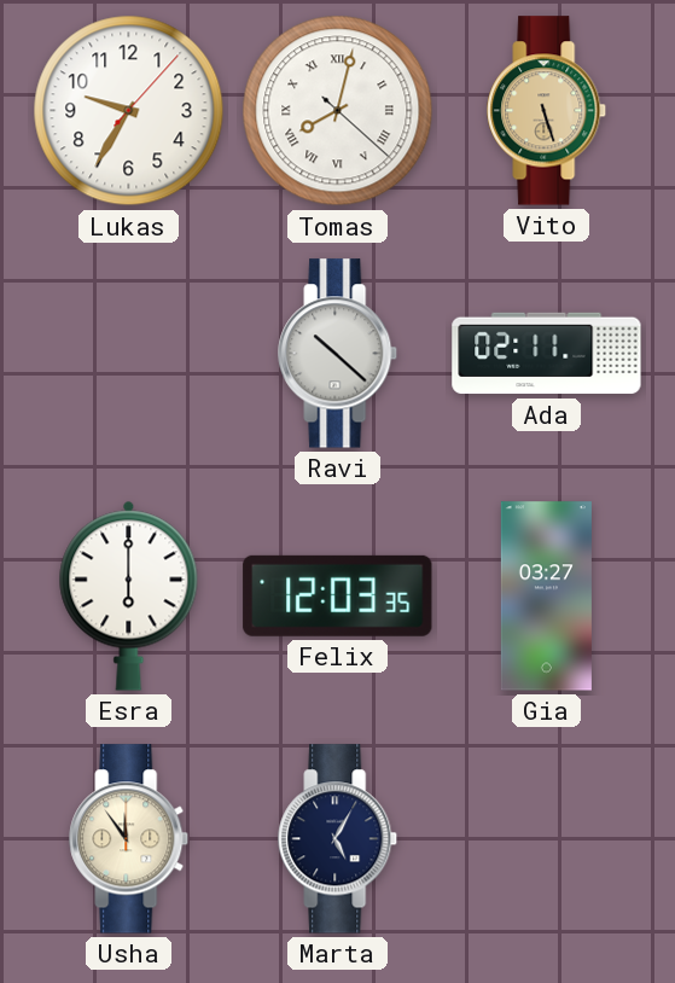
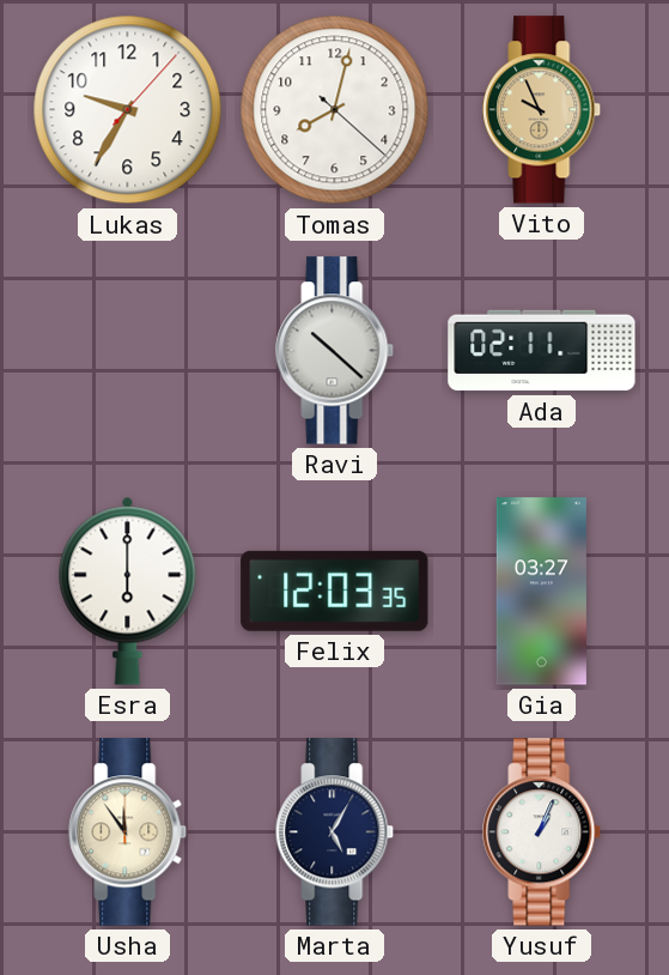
Tomas numerals: Roman -> Arabic (335, 110)
Vito: 5:27 -> 9:56 (542, 110)
Yusuf: none -> 1:04 (542, 832)
